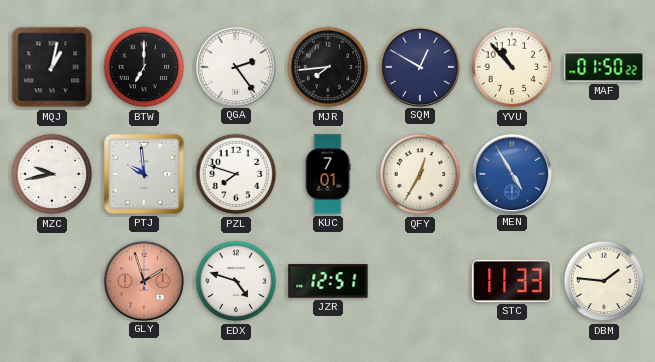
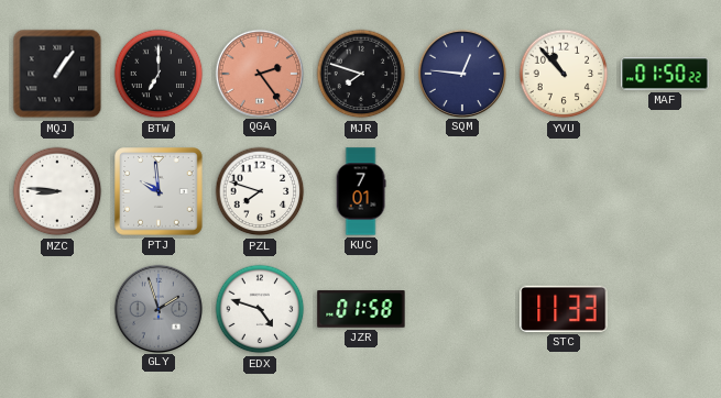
MQJ: 1:02 -> 1:06 (57, 74)
QGA dial: white -> salmon (259, 73)
MJR: 7:44 -> 7:48 (361, 74)
SQM: 12:50 -> 12:46 (461, 73)
MZC: 9:43 -> 8:46 (57, 191)
QFY: 12:35 -> none (420, 174)
MEN: 4:55 -> none (511, 173)
GLY dial: salmon -> grey (157, 308)
JZR: 12:51 -> 01:58 (361, 309)
DBM: 1:46 -> none (604, 281)
